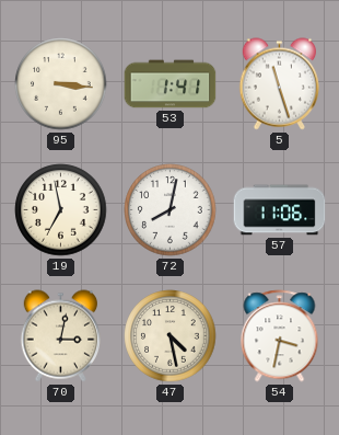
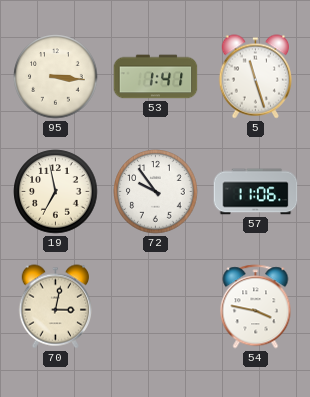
72: 8:02 -> 9:54 (156, 192)
47: 4:28 -> none (171, 336)
54: 3:32 -> 3:47 (256, 307)
